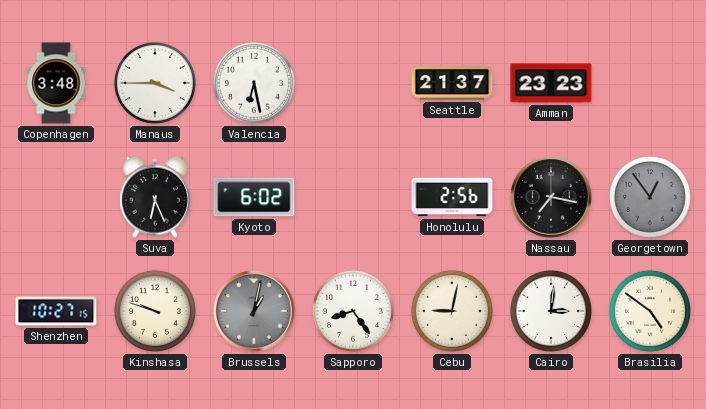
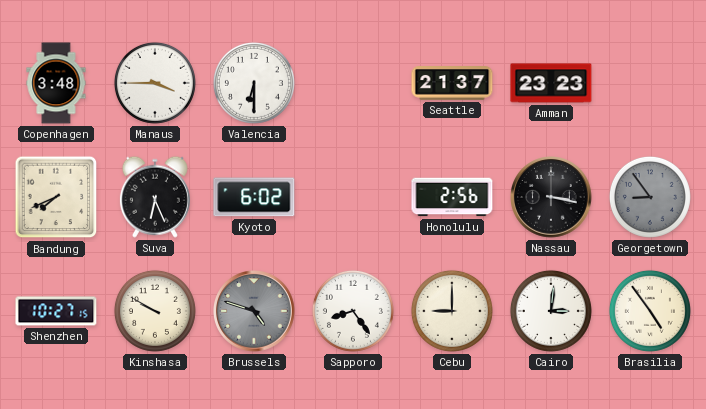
Valencia: 6:28 -> 6:30 (254, 83)
Bandung: none -> 7:41 (56, 197)
Nassau: 7:17 -> 3:17 (552, 198)
Georgetown: 12:54 -> 8:54 (650, 197)
Kinshasa: 9:48 -> 9:50 (155, 311)
Brussels: 1:02 -> 4:48 (255, 312)
Cebu: 9:02 -> 9:00 (452, 311)
Brasilia: 4:51 -> 4:54 (650, 311)
